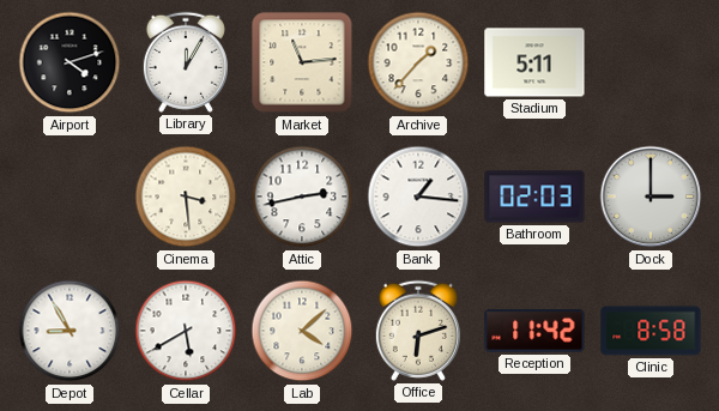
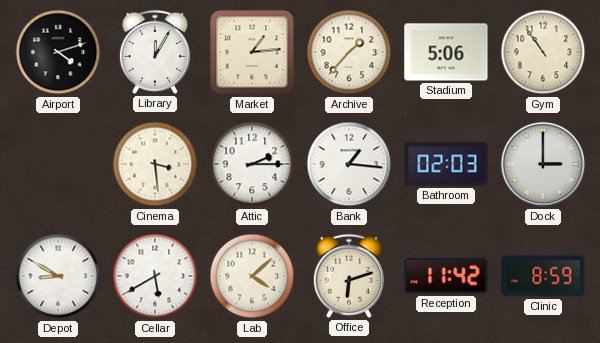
Market: 11:14 -> 1:14 (252, 52)
Stadium: 5:11 -> 5:06 (446, 52)
Gym: none -> 10:54 (543, 52)
Attic: 2:43 -> 2:15 (252, 164)
Depot: 8:55 -> 8:50 (58, 276)
Clinic: 8:58 -> 8:59 (543, 276)
